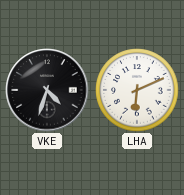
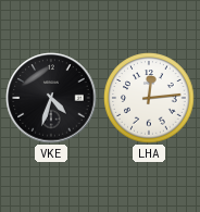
LHA: 6:11 -> 12:14 (149, 98)
